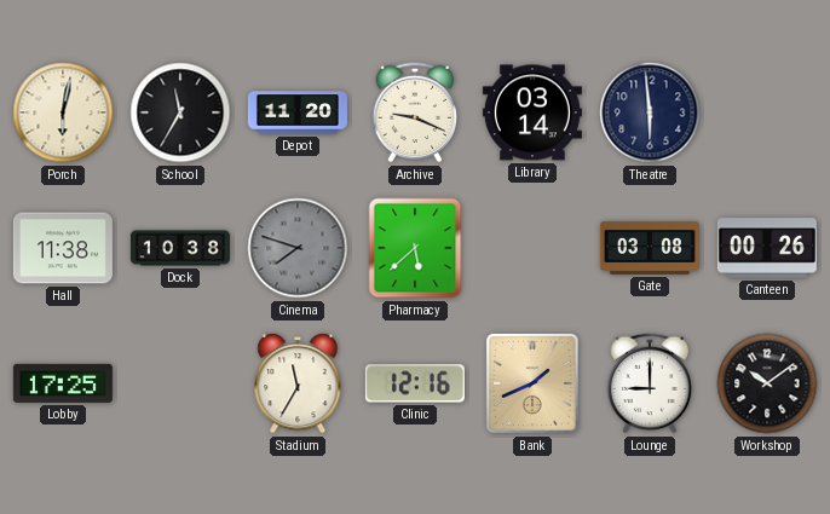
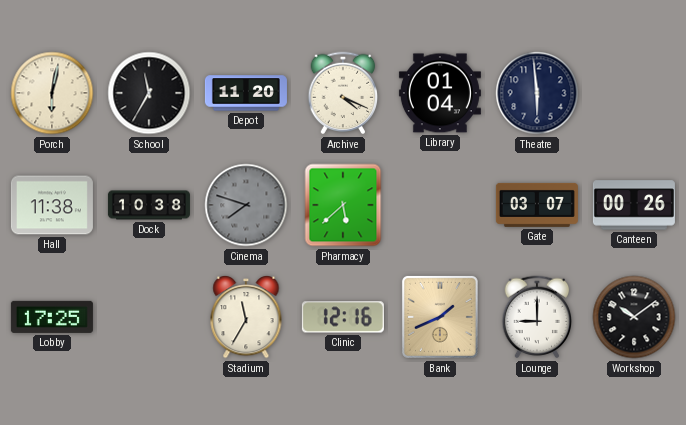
Archive: 9:19 -> 4:19 (343, 93)
Library: 03:14 -> 01:04 (440, 93)
Gate: 03:08 -> 03:07 (537, 205)
